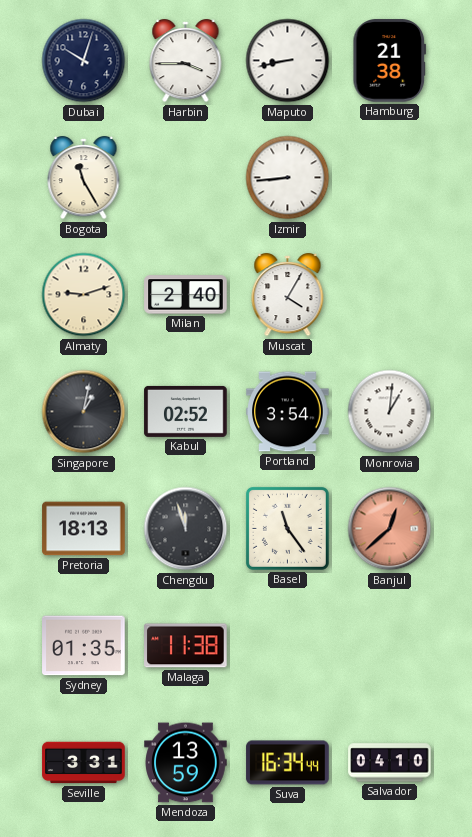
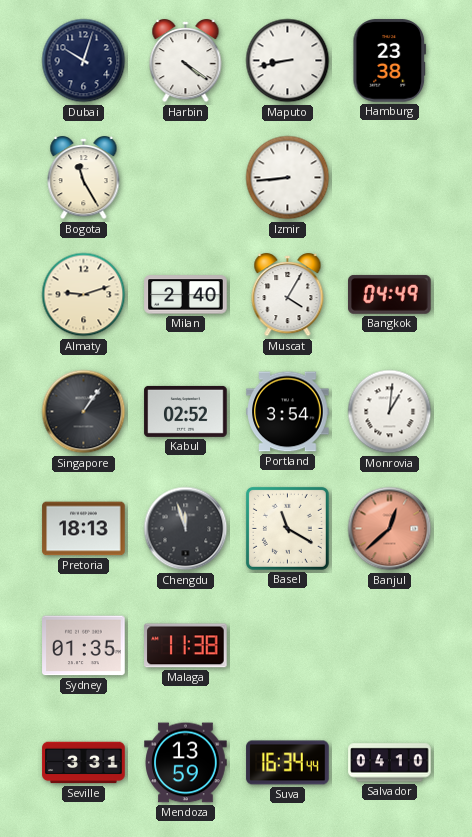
Harbin: 3:45 -> 4:21 (186, 62)
Hamburg: 21:38 -> 23:38 (389, 61)
Bangkok: none -> 04:49 (390, 294)
Singapore: 1:02 -> 1:06 (84, 412)
Basel: 11:24 -> 11:20 (287, 528)
